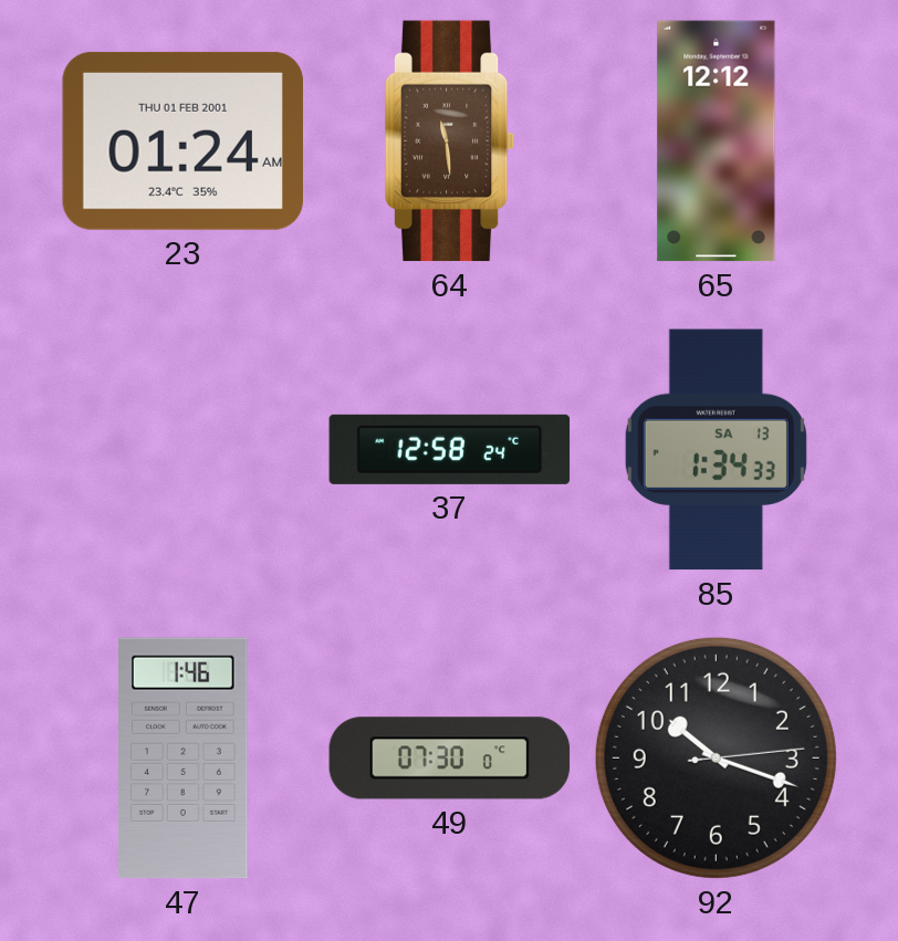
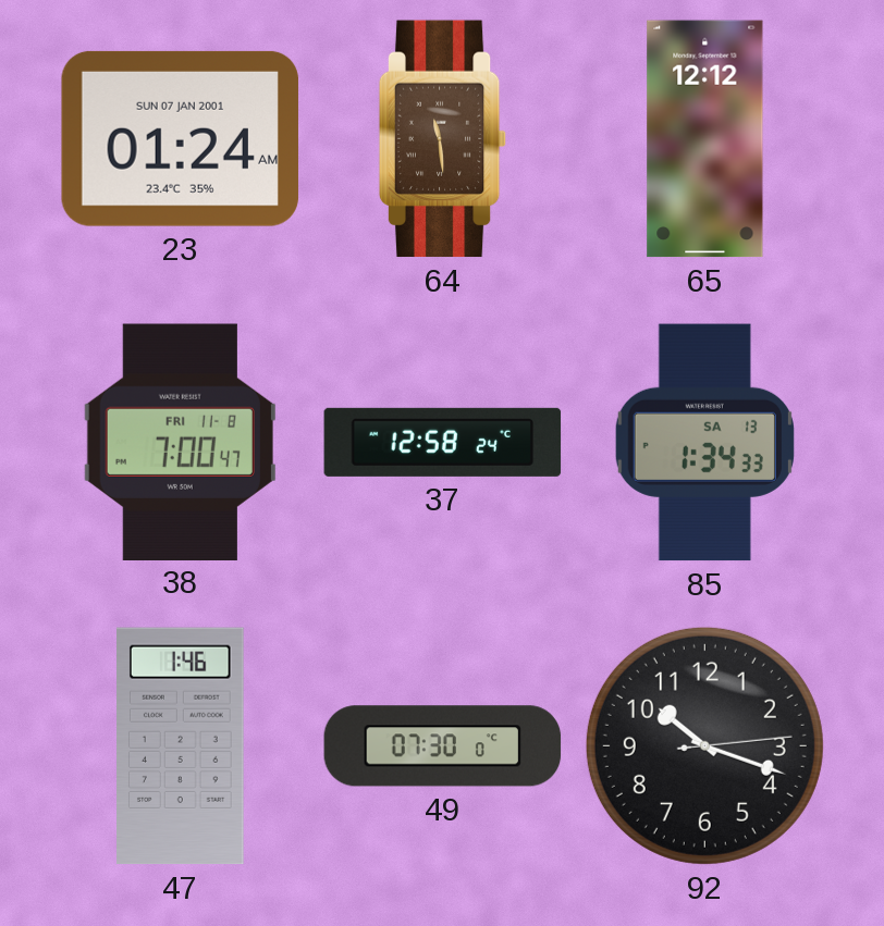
23 date: THU 01 FEB 2001 -> SUN 07 JAN 2001 (180, 138)
38: none -> 7:00 (180, 442)
